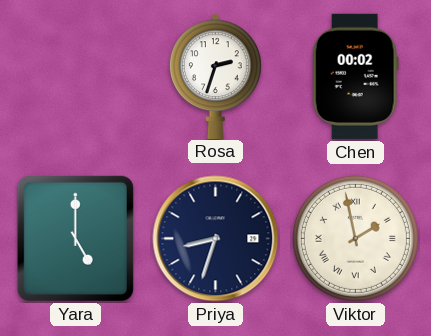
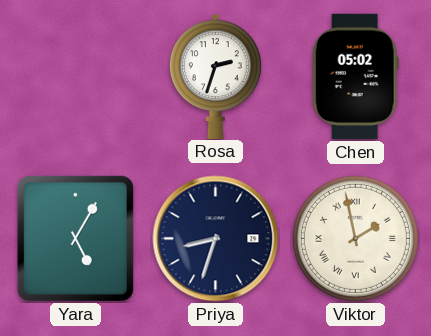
Chen: 00:02 -> 05:02 (355, 76)
Yara: 5:00 -> 5:05 (75, 238)
